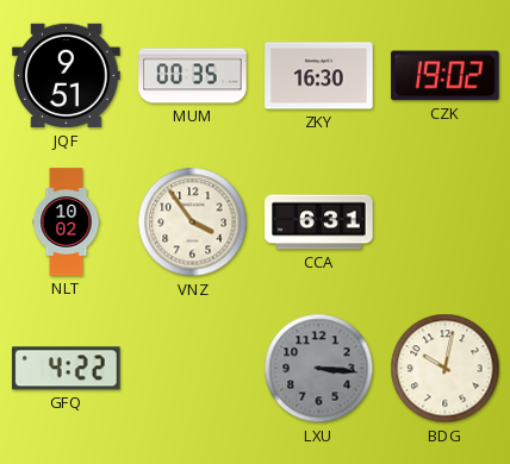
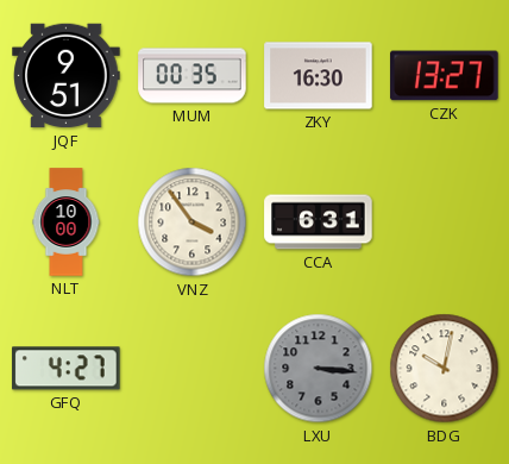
CZK: 19:02 -> 13:27 (445, 76)
NLT: 10:02 -> 10:00 (67, 222)
GFQ: 4:22 -> 4:27 (67, 369)
